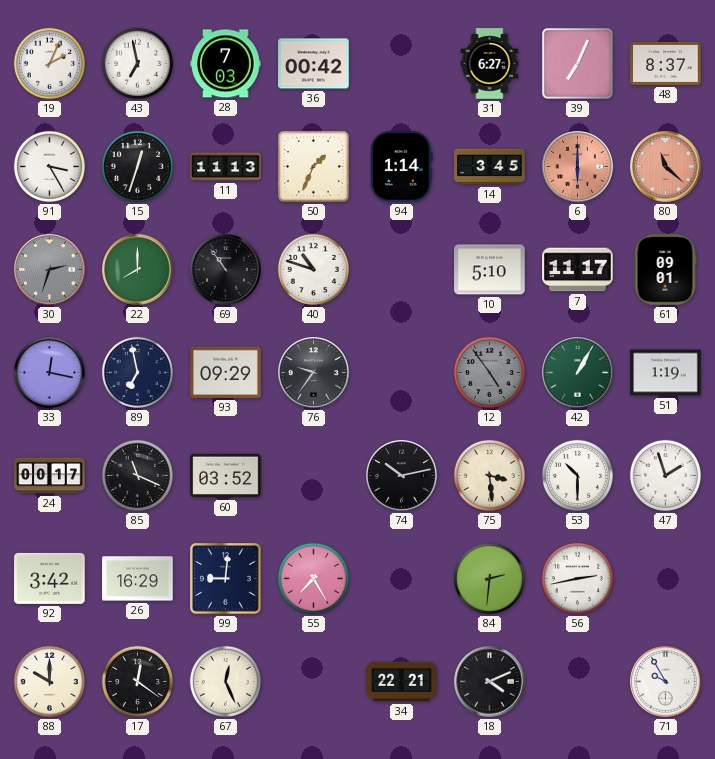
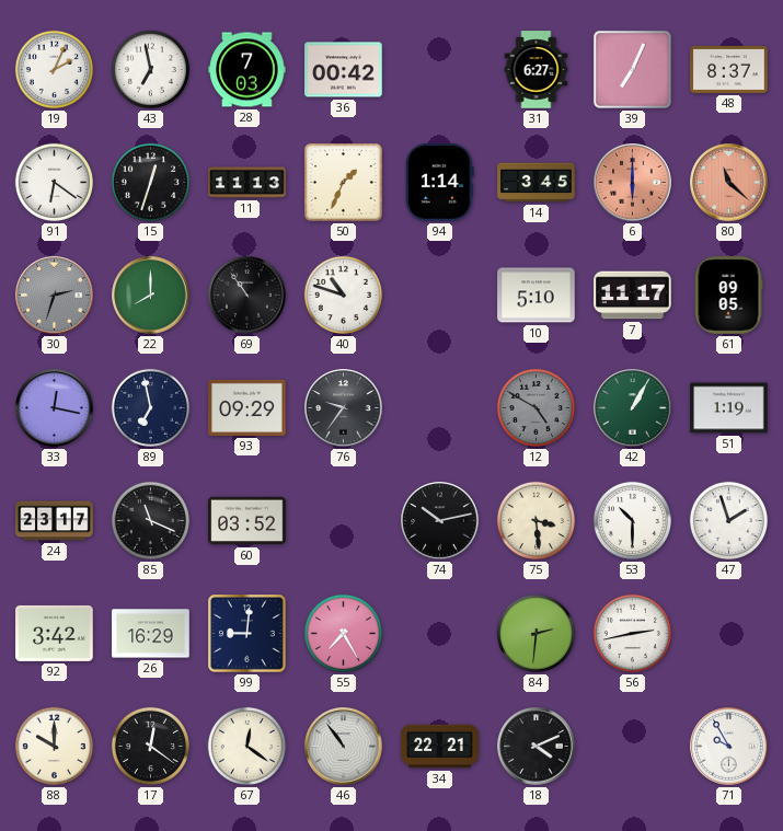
91: 3:25 -> 6:21 (54, 182)
61: 09:01 -> 09:05 (728, 296)
12: 4:54 -> 4:50 (536, 407)
24: 00:17 -> 23:17 (55, 521)
67: 12:26 -> 12:21 (246, 746)
46: none -> 10:54 (344, 747)
